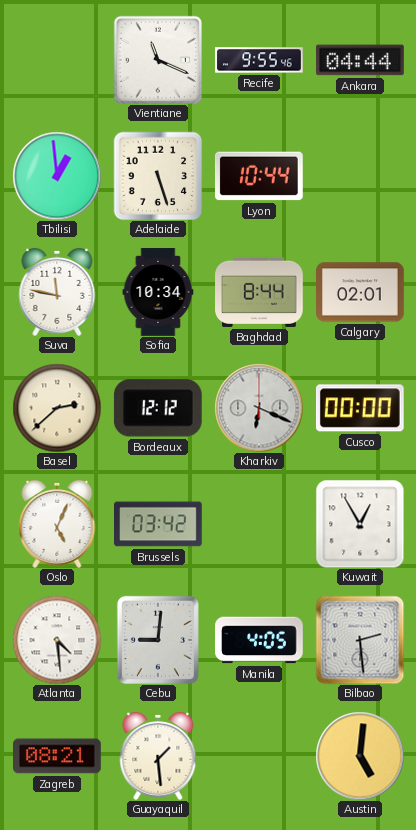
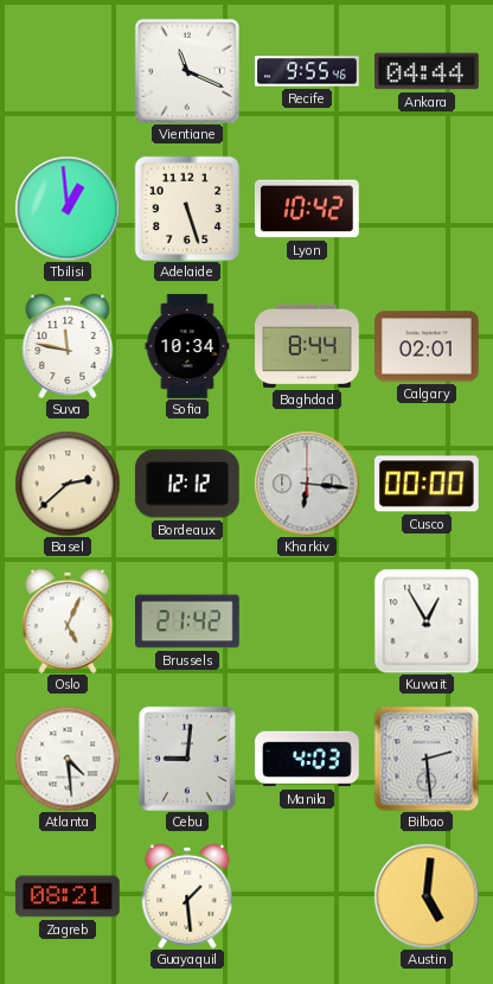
Lyon: 10:44 -> 10:42 (307, 209)
Kharkiv: 6:19 -> 6:16 (307, 484)
Brussels: 03:42 -> 21:42 (188, 621)
Manila: 4:05 -> 4:03 (308, 759)
